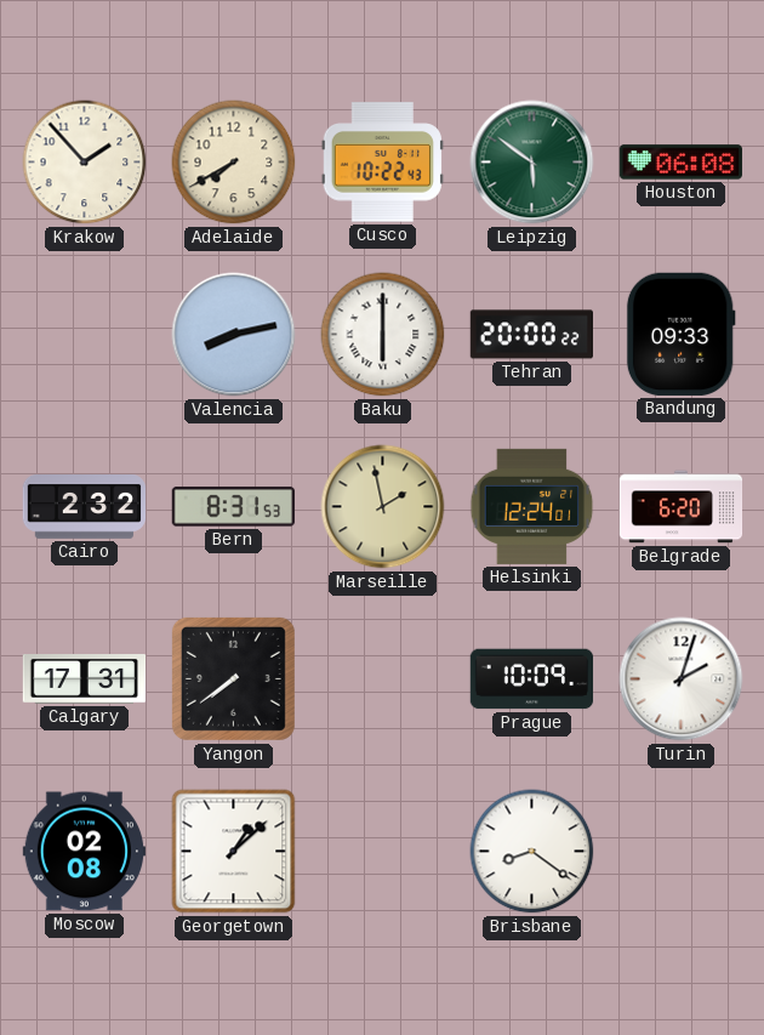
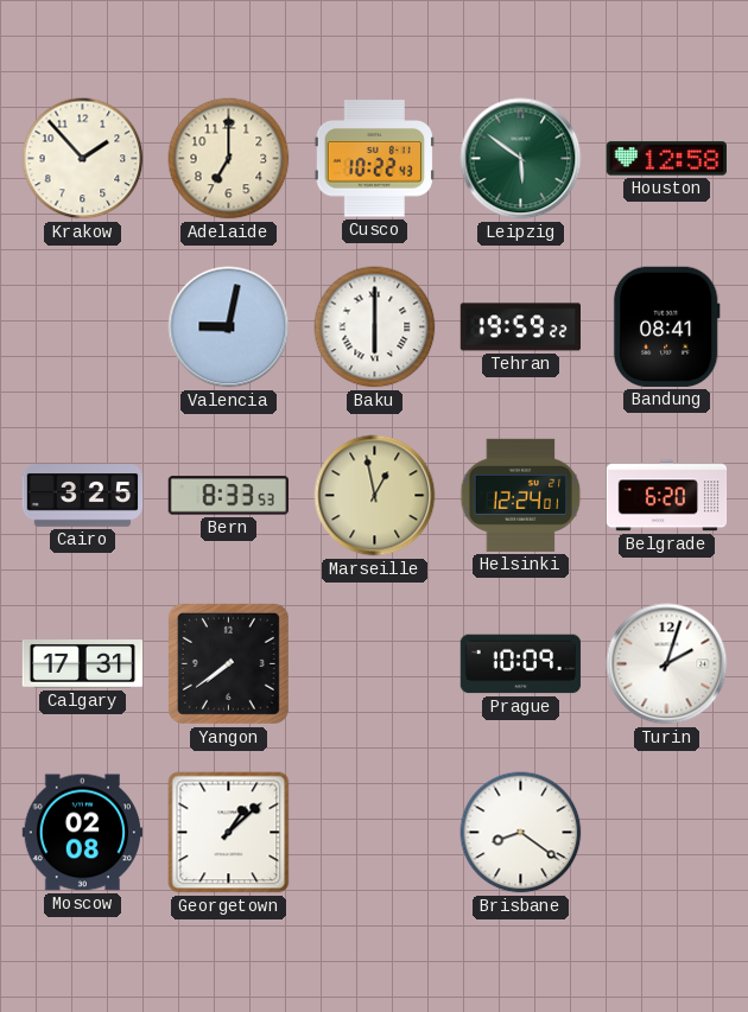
Adelaide: 7:40 -> 7:00 (229, 159)
Houston: 06:08 -> 12:58 (666, 159)
Valencia: 8:13 -> 9:02 (229, 327)
Tehran: 20:00 -> 19:59 (520, 327)
Bandung: 09:33 -> 08:41 (666, 326)
Cairo: 2:32 -> 3:25 (83, 496)
Bern: 8:31 -> 8:33 (228, 496)
Marseille: 1:58 -> 12:58 (375, 496)
